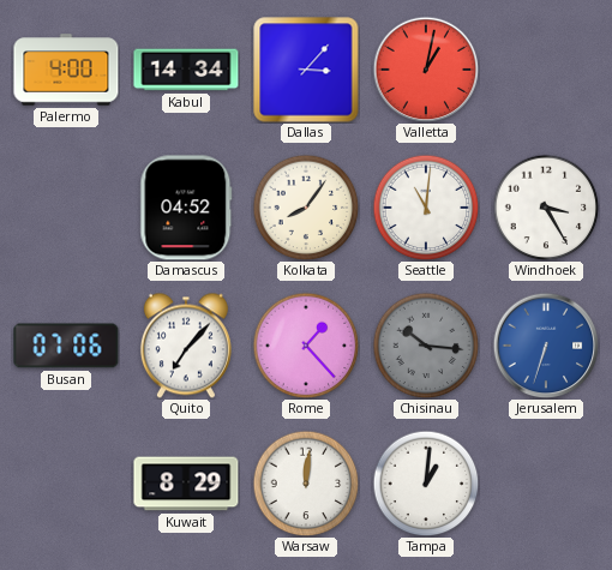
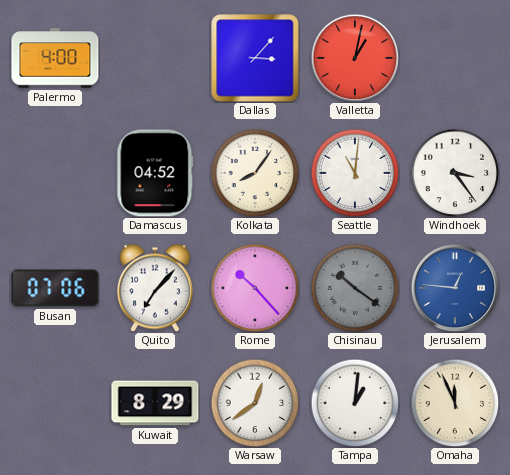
Kabul: 14:34 -> none (186, 70)
Windhoek: 3:25 -> 3:24 (455, 173)
Rome: 1:23 -> 10:23 (255, 288)
Chisinau: 10:16 -> 10:21 (355, 288)
Jerusalem: 6:33 -> 12:46 (455, 288)
Warsaw: 12:01 -> 12:39 (255, 403)
Omaha: none -> 11:56 (455, 403)
